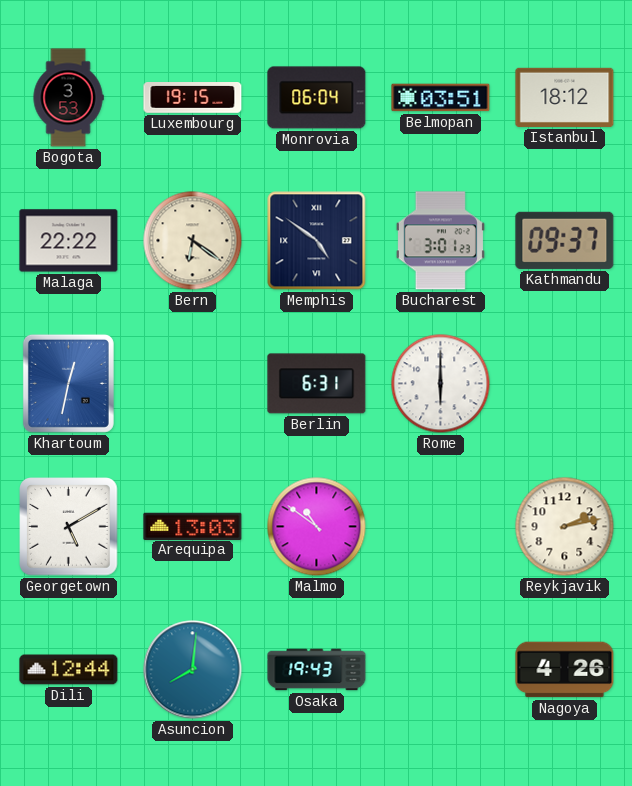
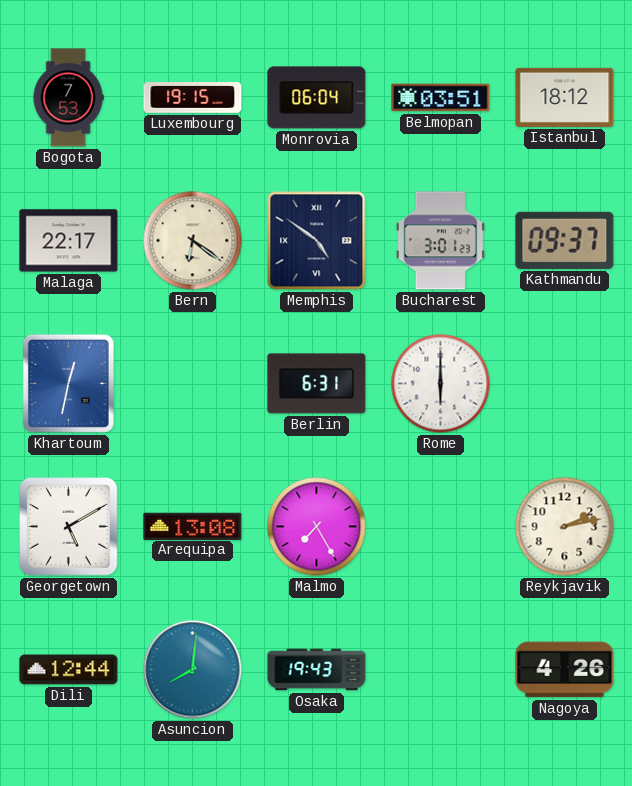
Bogota: 3:53 -> 7:53 (68, 98)
Malaga: 22:22 -> 22:17 (69, 241)
Arequipa: 13:03 -> 13:08 (193, 526)
Malmo: 10:51 -> 7:25 (317, 527)
